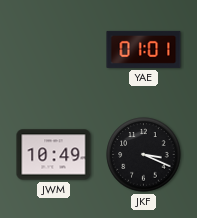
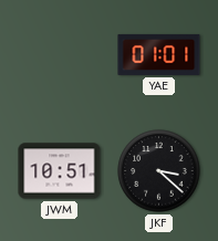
JWM: 10:49 -> 10:51 (60, 171)
JKF: 3:19 -> 3:22 (159, 171)
